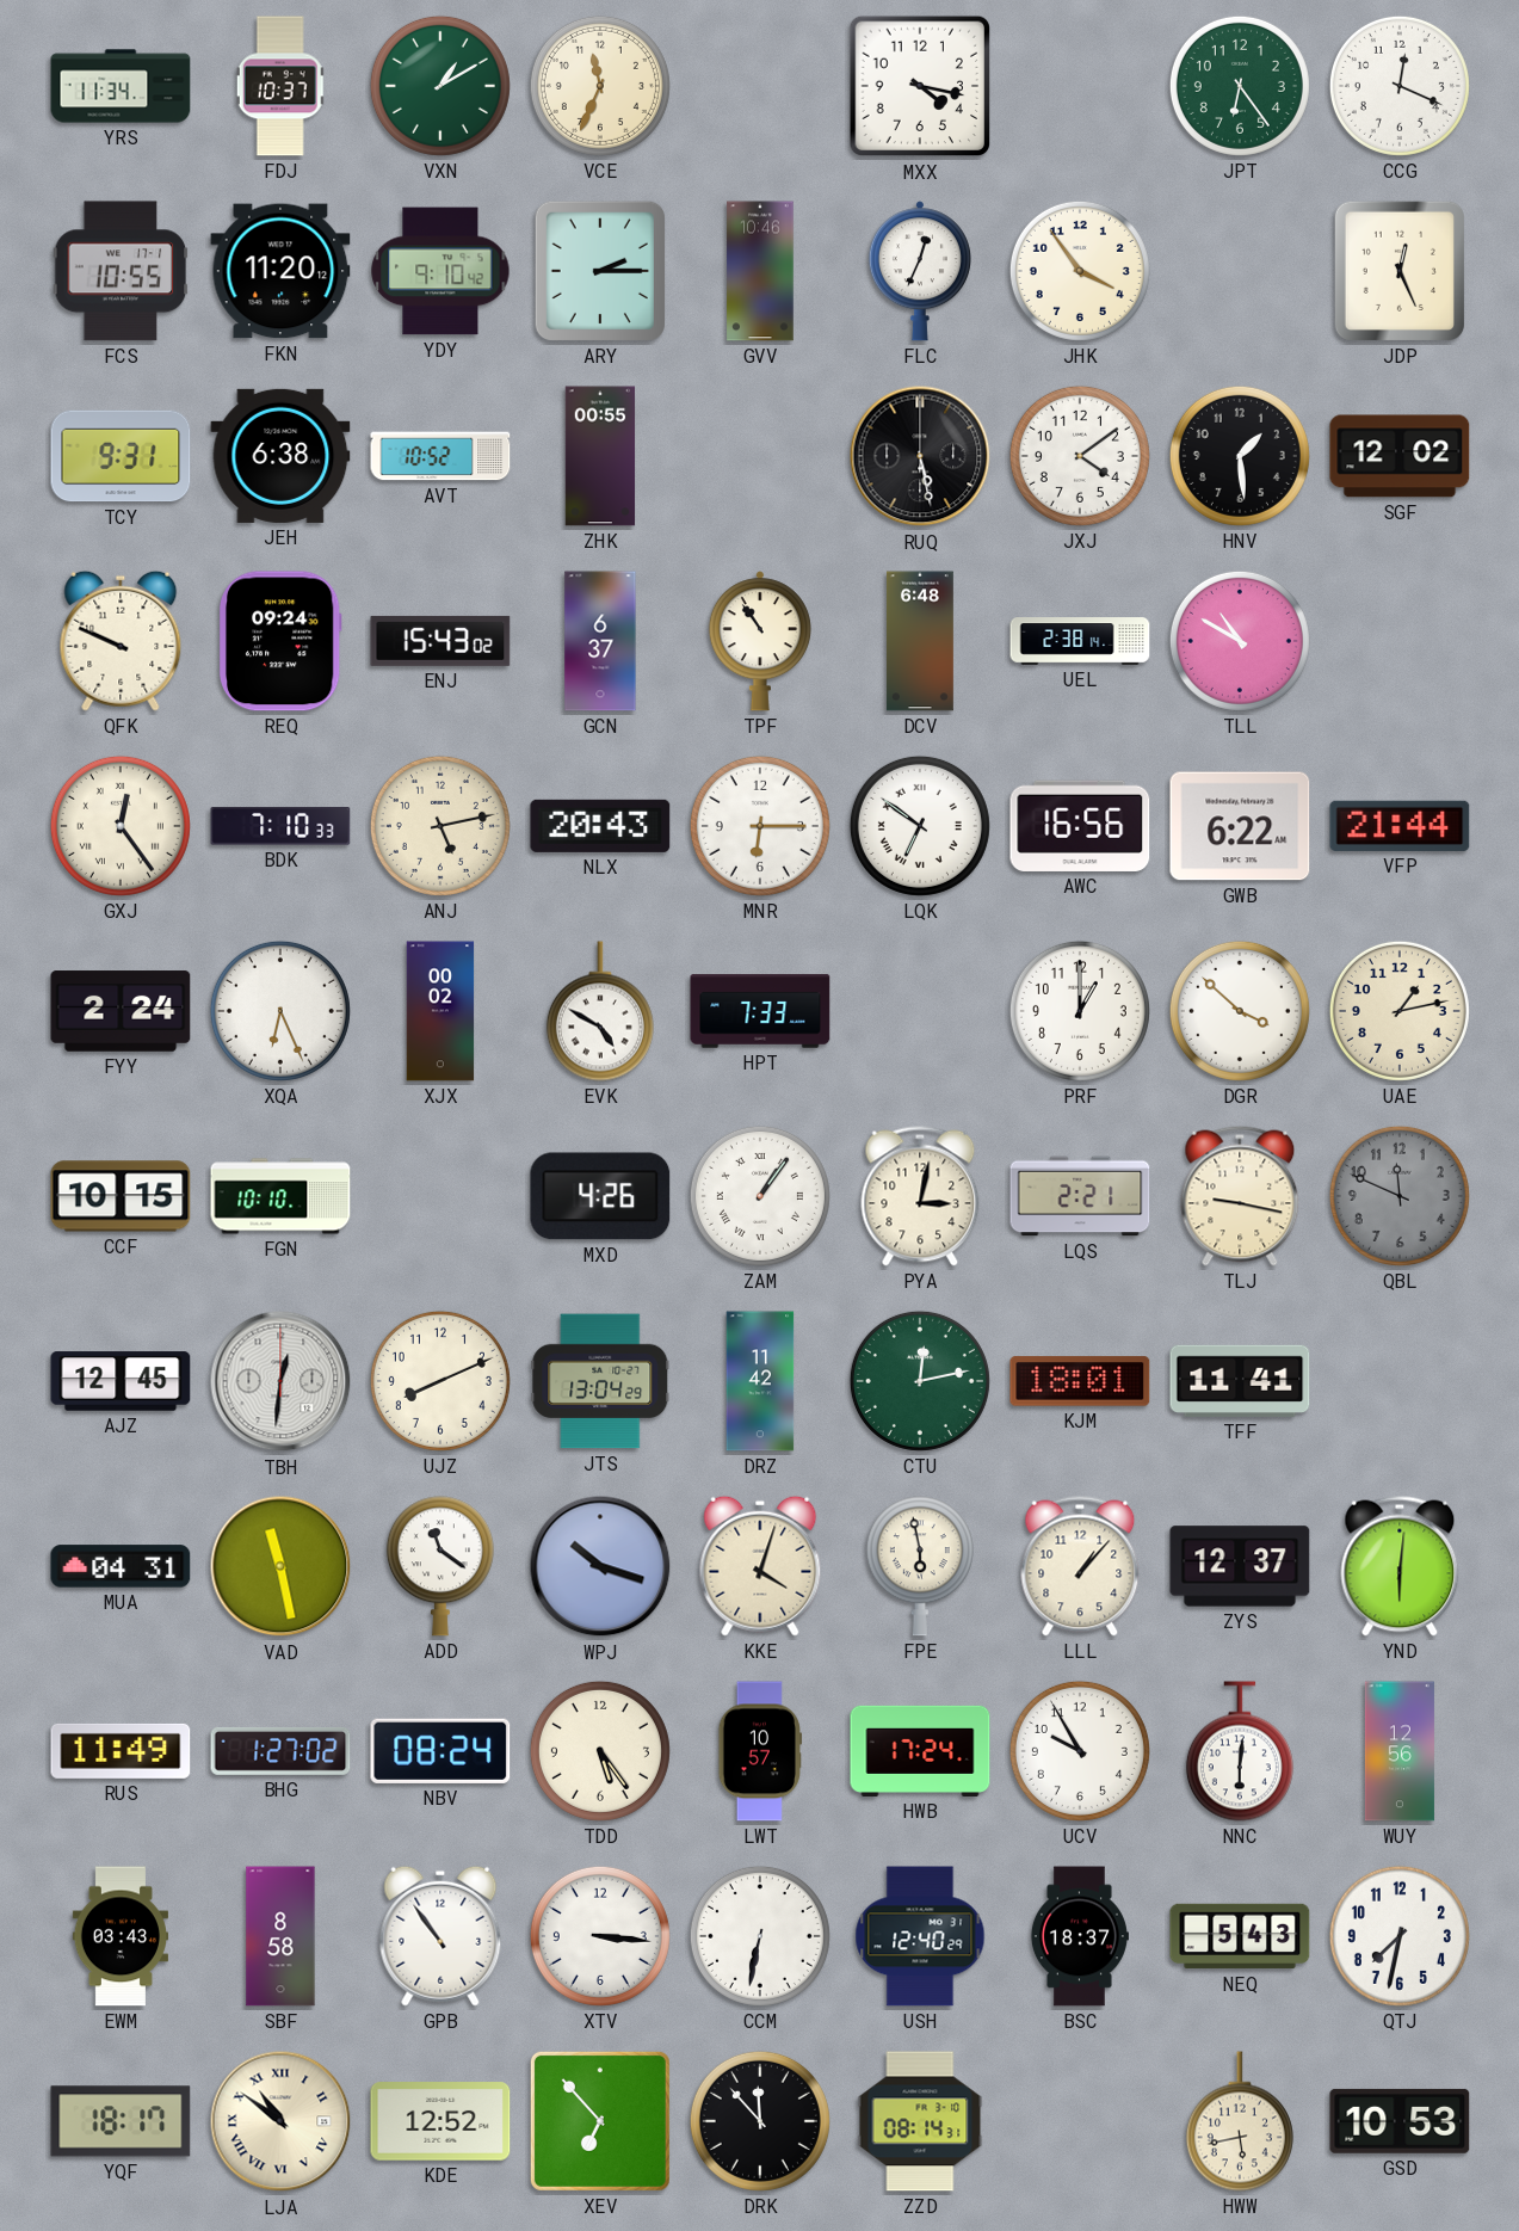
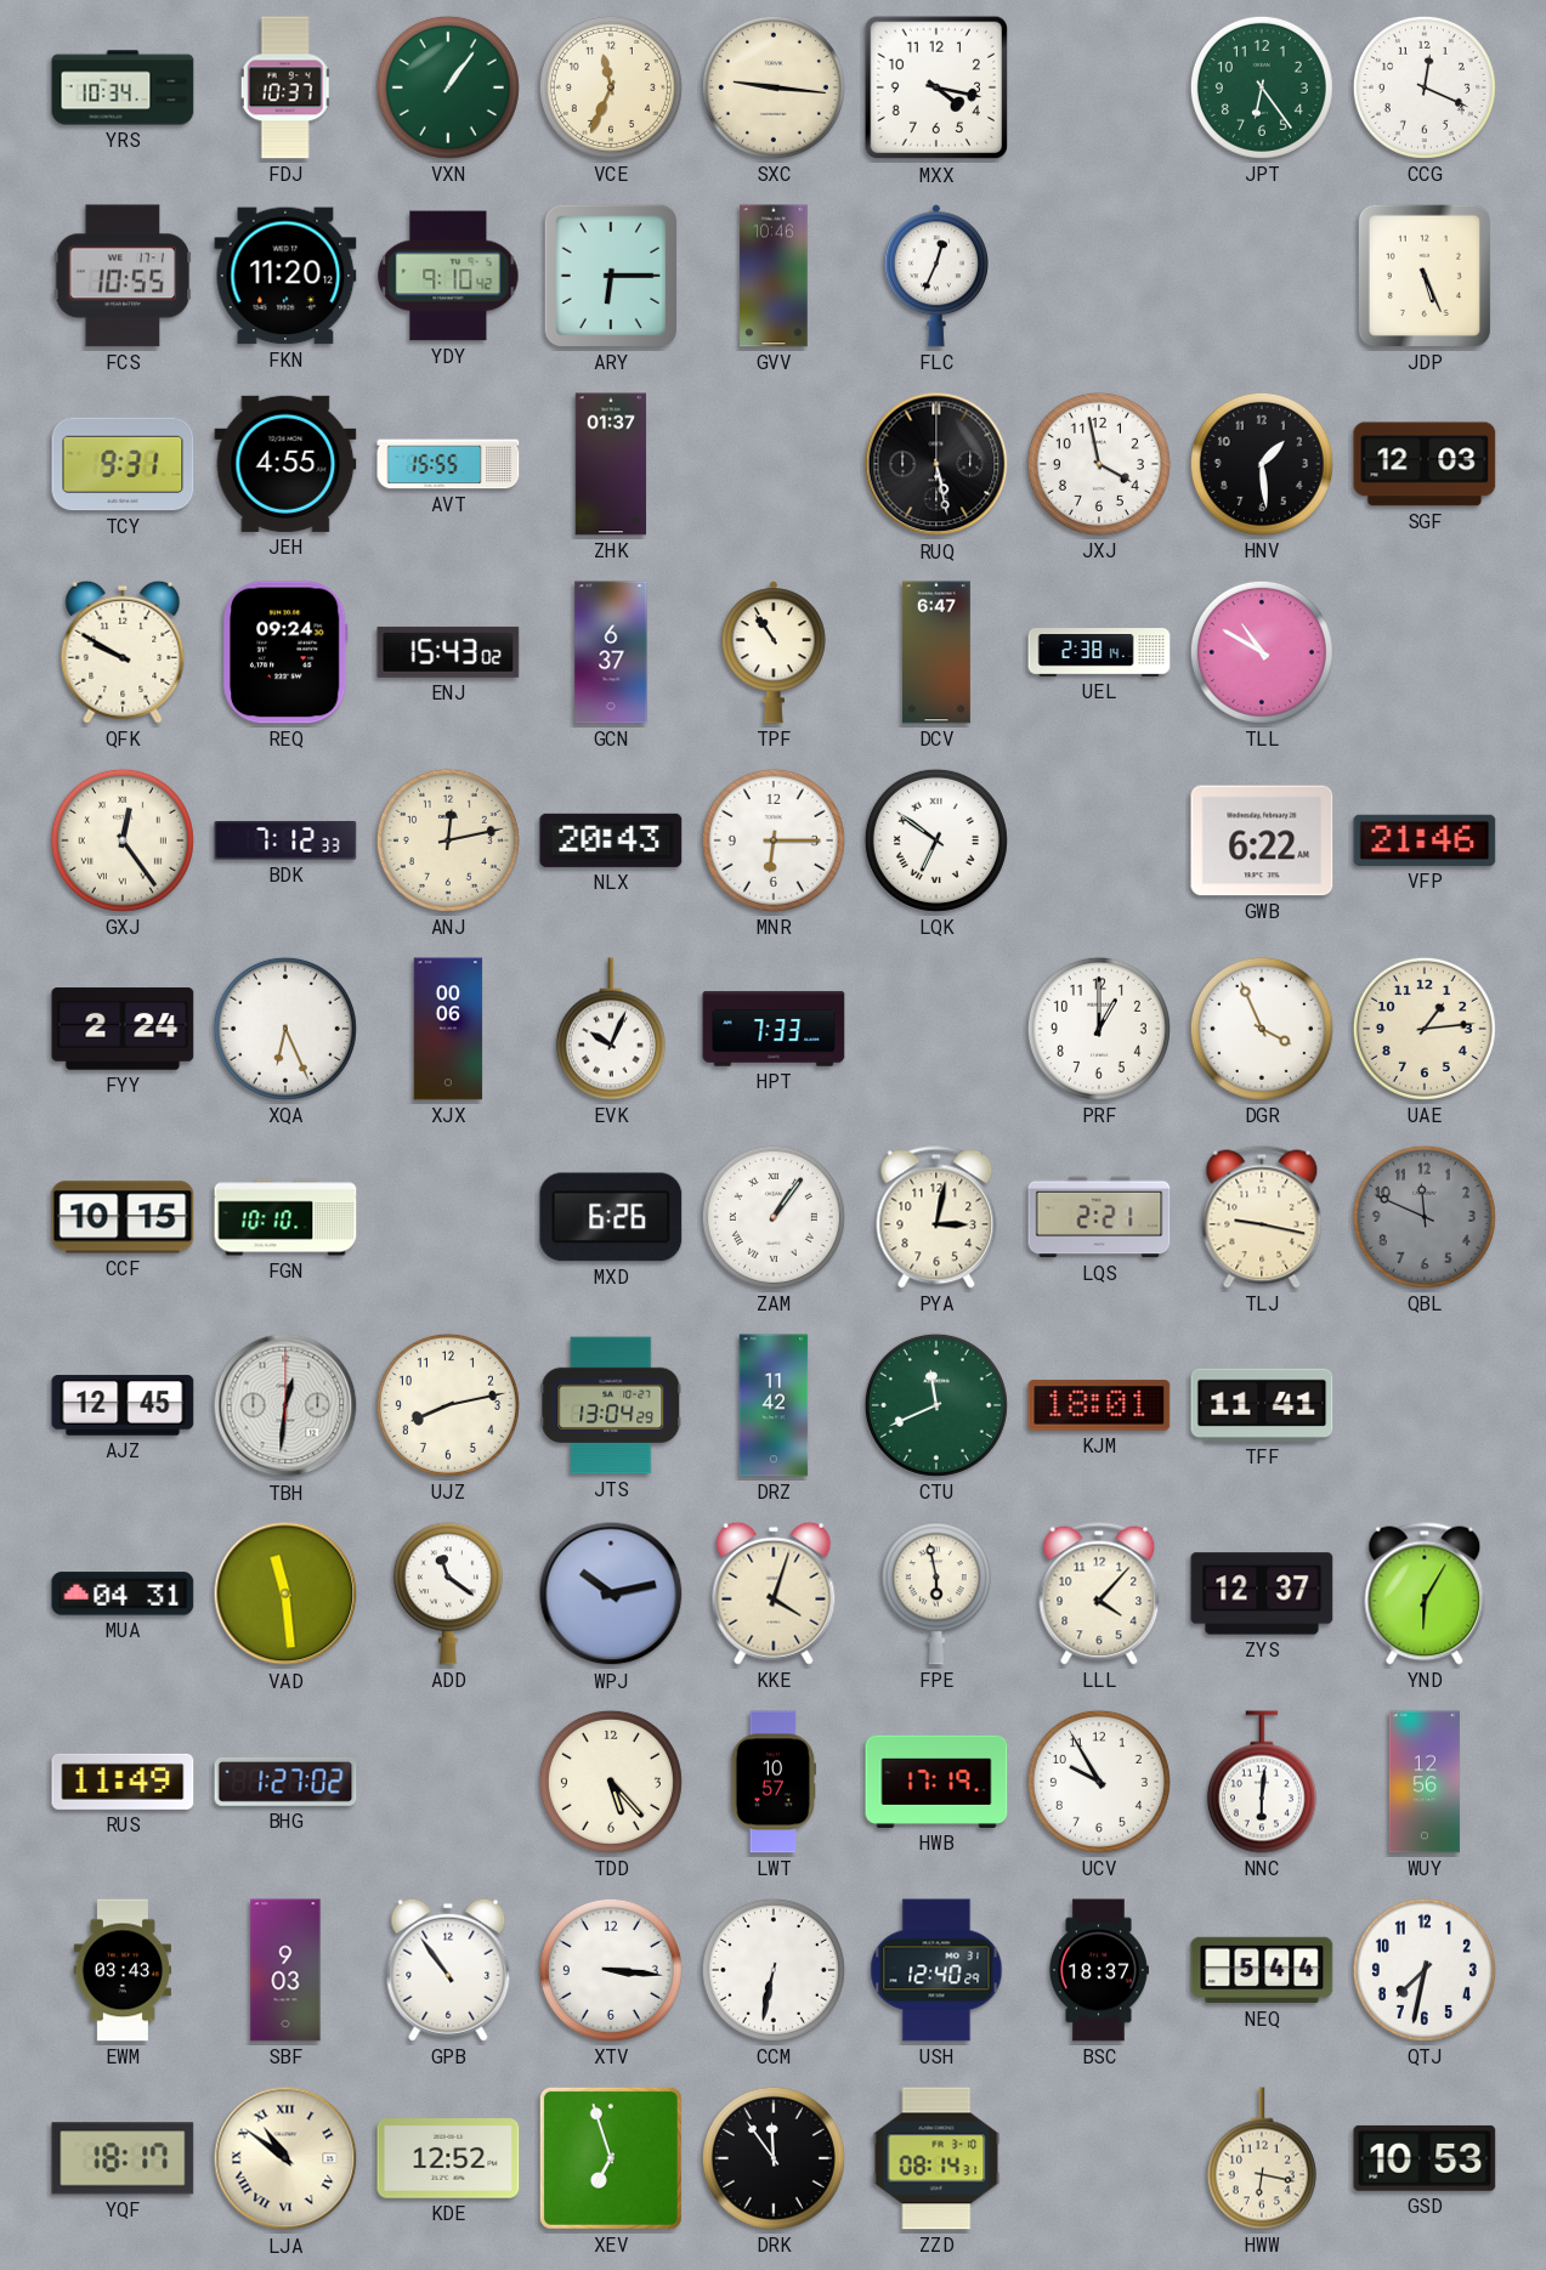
YRS: 11:34 -> 10:34 (123, 87)
VXN: 1:10 -> 1:06 (448, 87)
SXC: none -> 9:16 (774, 87)
ARY: 2:15 -> 6:15 (611, 276)
JHK: 3:54 -> none (1080, 271)
JDP: 12:26 -> 5:26 (1425, 276)
JEH: 6:38 -> 4:55 (285, 464)
AVT: 10:52 -> 15:55 (448, 464)
ZHK: 00:55 -> 01:37 (611, 464)
JXJ: 4:09 -> 3:58 (1099, 464)
SGF: 12:02 -> 12:03 (1425, 464)
QFK: 9:49 -> 9:50 (123, 652)
DCV: 6:48 -> 6:47 (936, 652)
BDK: 7:10 -> 7:12 (285, 840)
ANJ: 5:13 -> 12:13 (448, 840)
AWC: 16:56 -> none (1080, 826)
VFP: 21:44 -> 21:46 (1425, 840)
XJX: 00:02 -> 00:06 (448, 1029)
EVK: 4:50 -> 10:04 (611, 1029)
DGR: 3:52 -> 3:56 (1262, 1029)
UAE: 1:13 -> 1:14 (1425, 1029)
MXD: 4:26 -> 6:26 (611, 1217)
UJZ: 8:11 -> 8:13 (448, 1405)
CTU: 12:13 -> 11:41 (936, 1405)
VAD: 11:28 -> 11:29 (285, 1593)
WPJ: 10:18 -> 10:13 (611, 1593)
LLL: 1:07 -> 4:07 (1099, 1593)
YND: 6:01 -> 6:05 (1425, 1593)
NBV: 08:24 -> none (440, 1751)
TDD: 5:24 -> 5:23 (611, 1782)
HWB: 17:24 -> 17:19 (936, 1782)
SBF: 8:58 -> 9:03 (285, 1970)
NEQ: 5:43 -> 5:44 (1262, 1970)
XEV: 6:53 -> 6:57 (611, 2158)
DRK: 11:53 -> 11:54 (774, 2158)
HWW: 5:43 -> 6:17 (1262, 2158)
